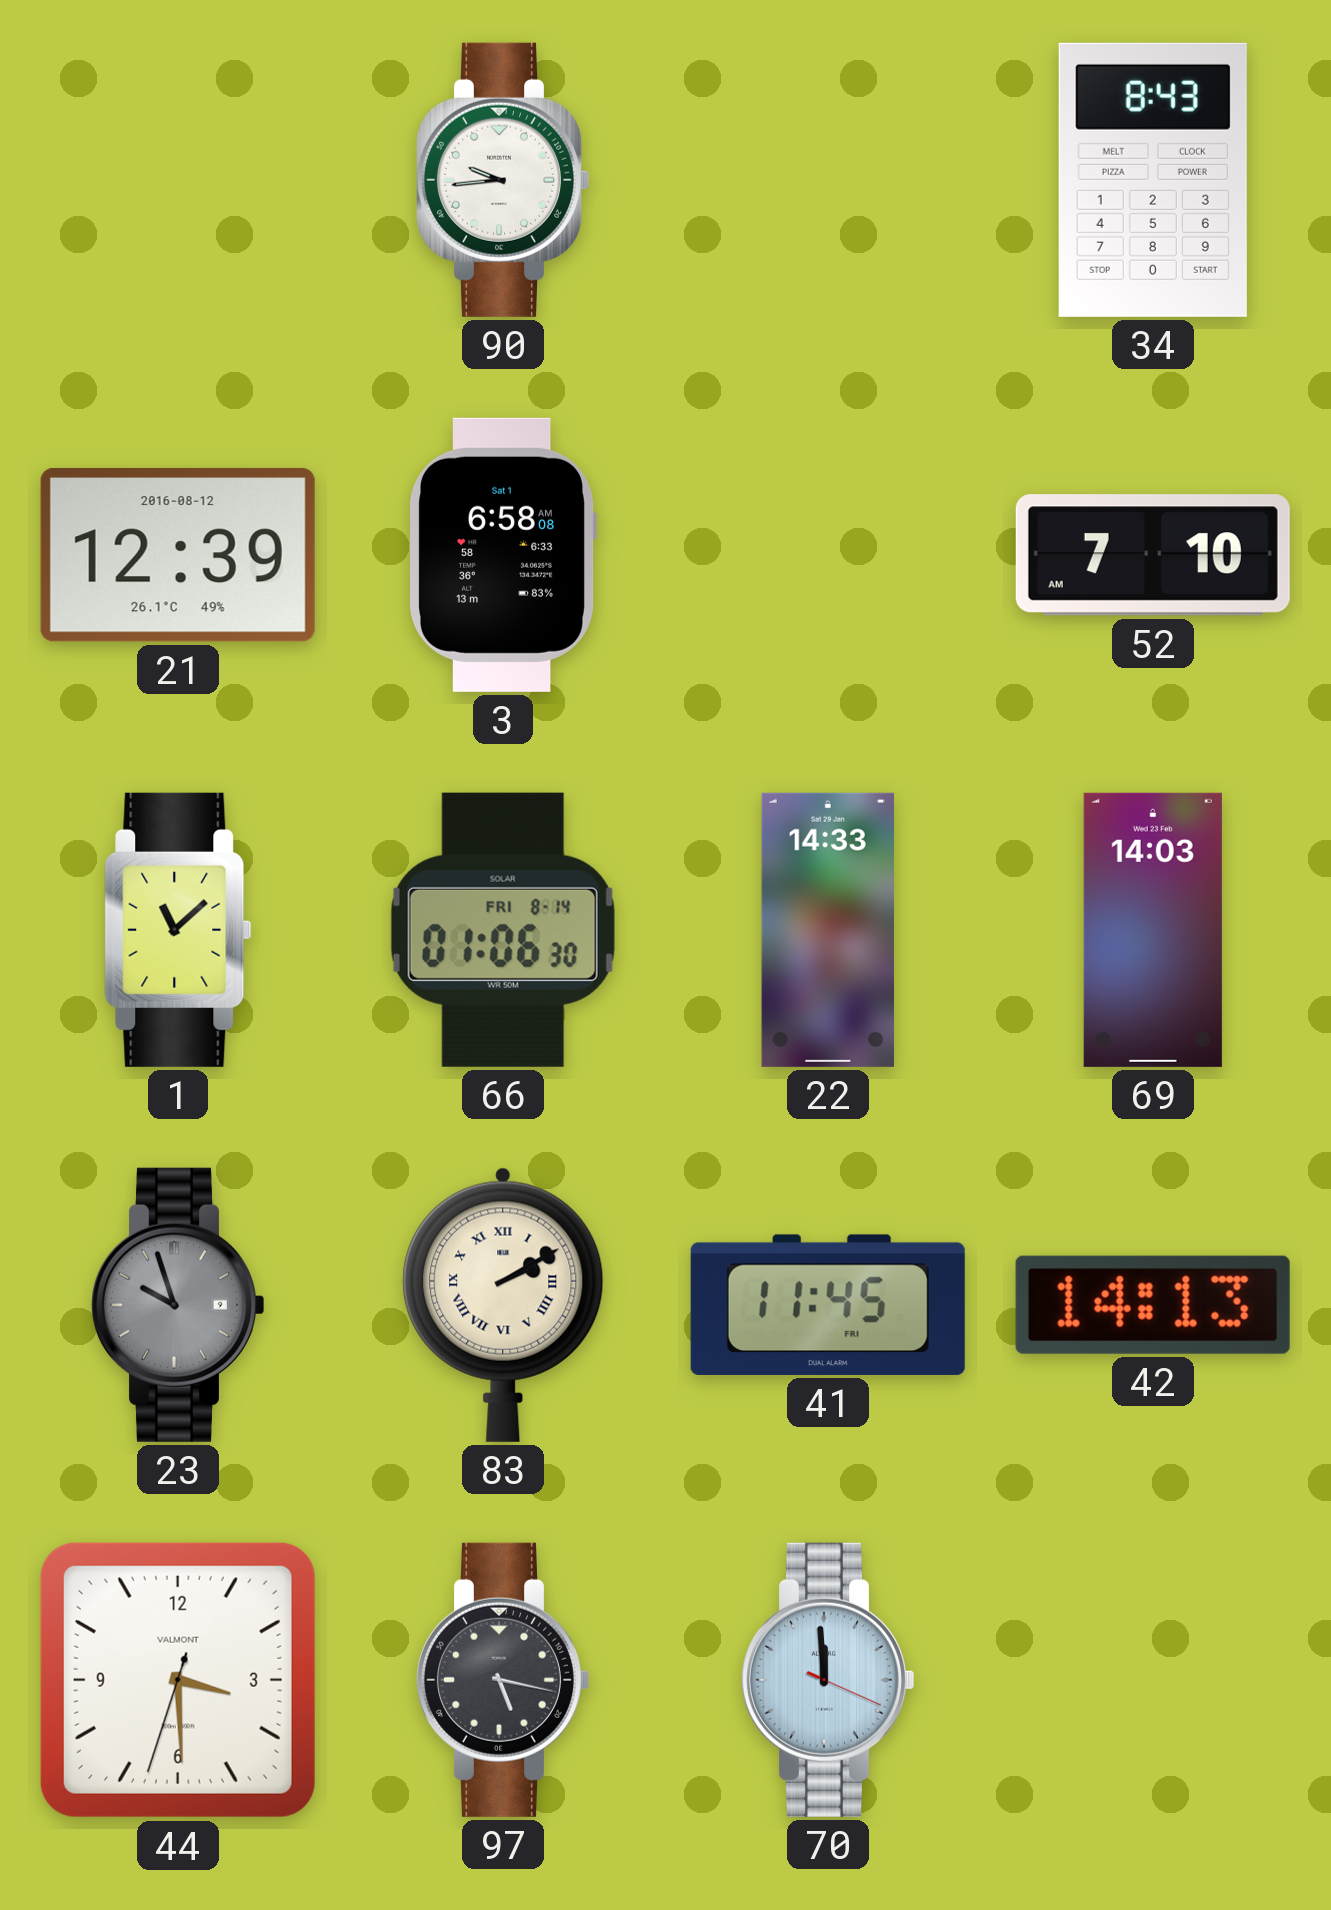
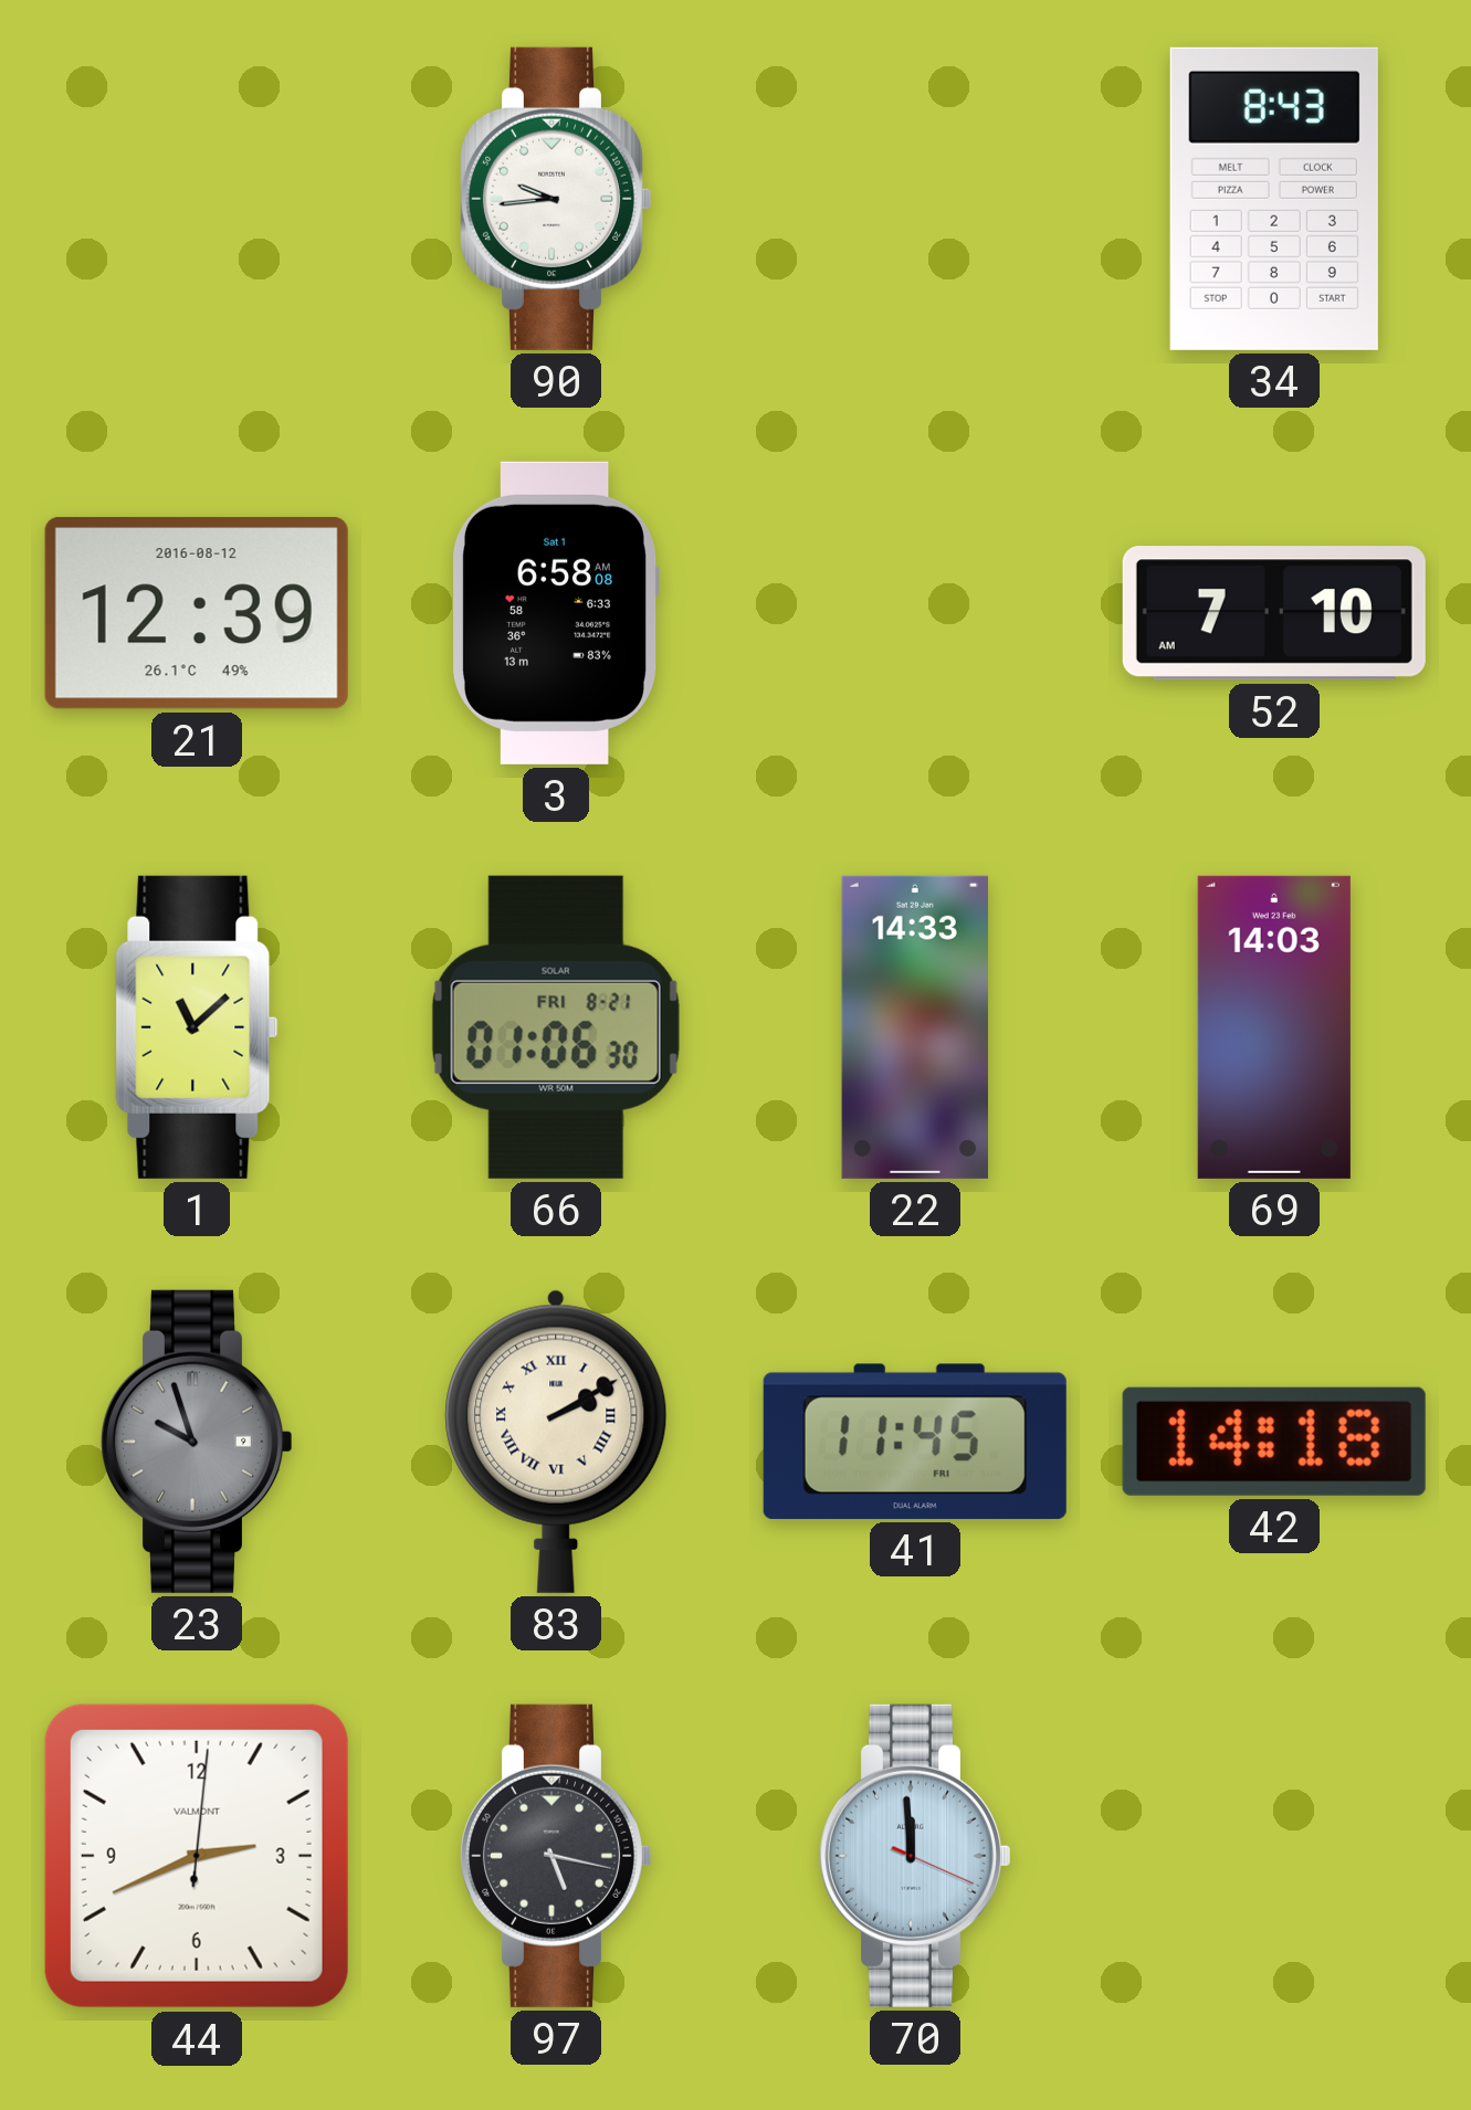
66 date: FRI 8-14 -> FRI 8-21 (556, 1027)
42: 14:13 -> 14:18 (1274, 1442)
44: 3:29 -> 2:41 (197, 1856)
